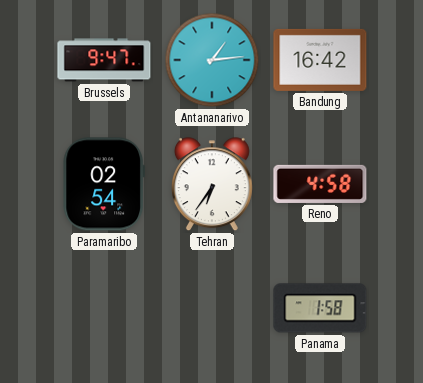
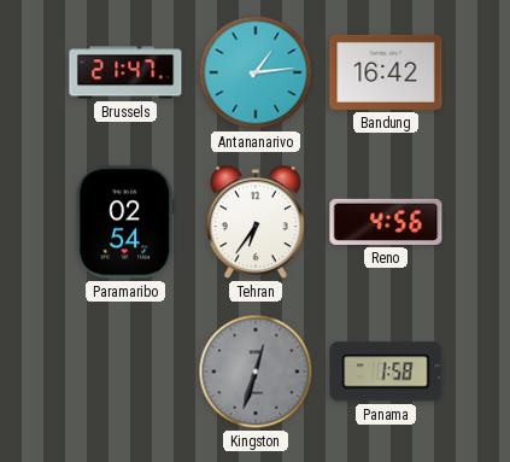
Brussels: 9:47 -> 21:47 (125, 72)
Reno: 4:58 -> 4:56 (386, 222)
Kingston: none -> 12:33 (256, 372)
